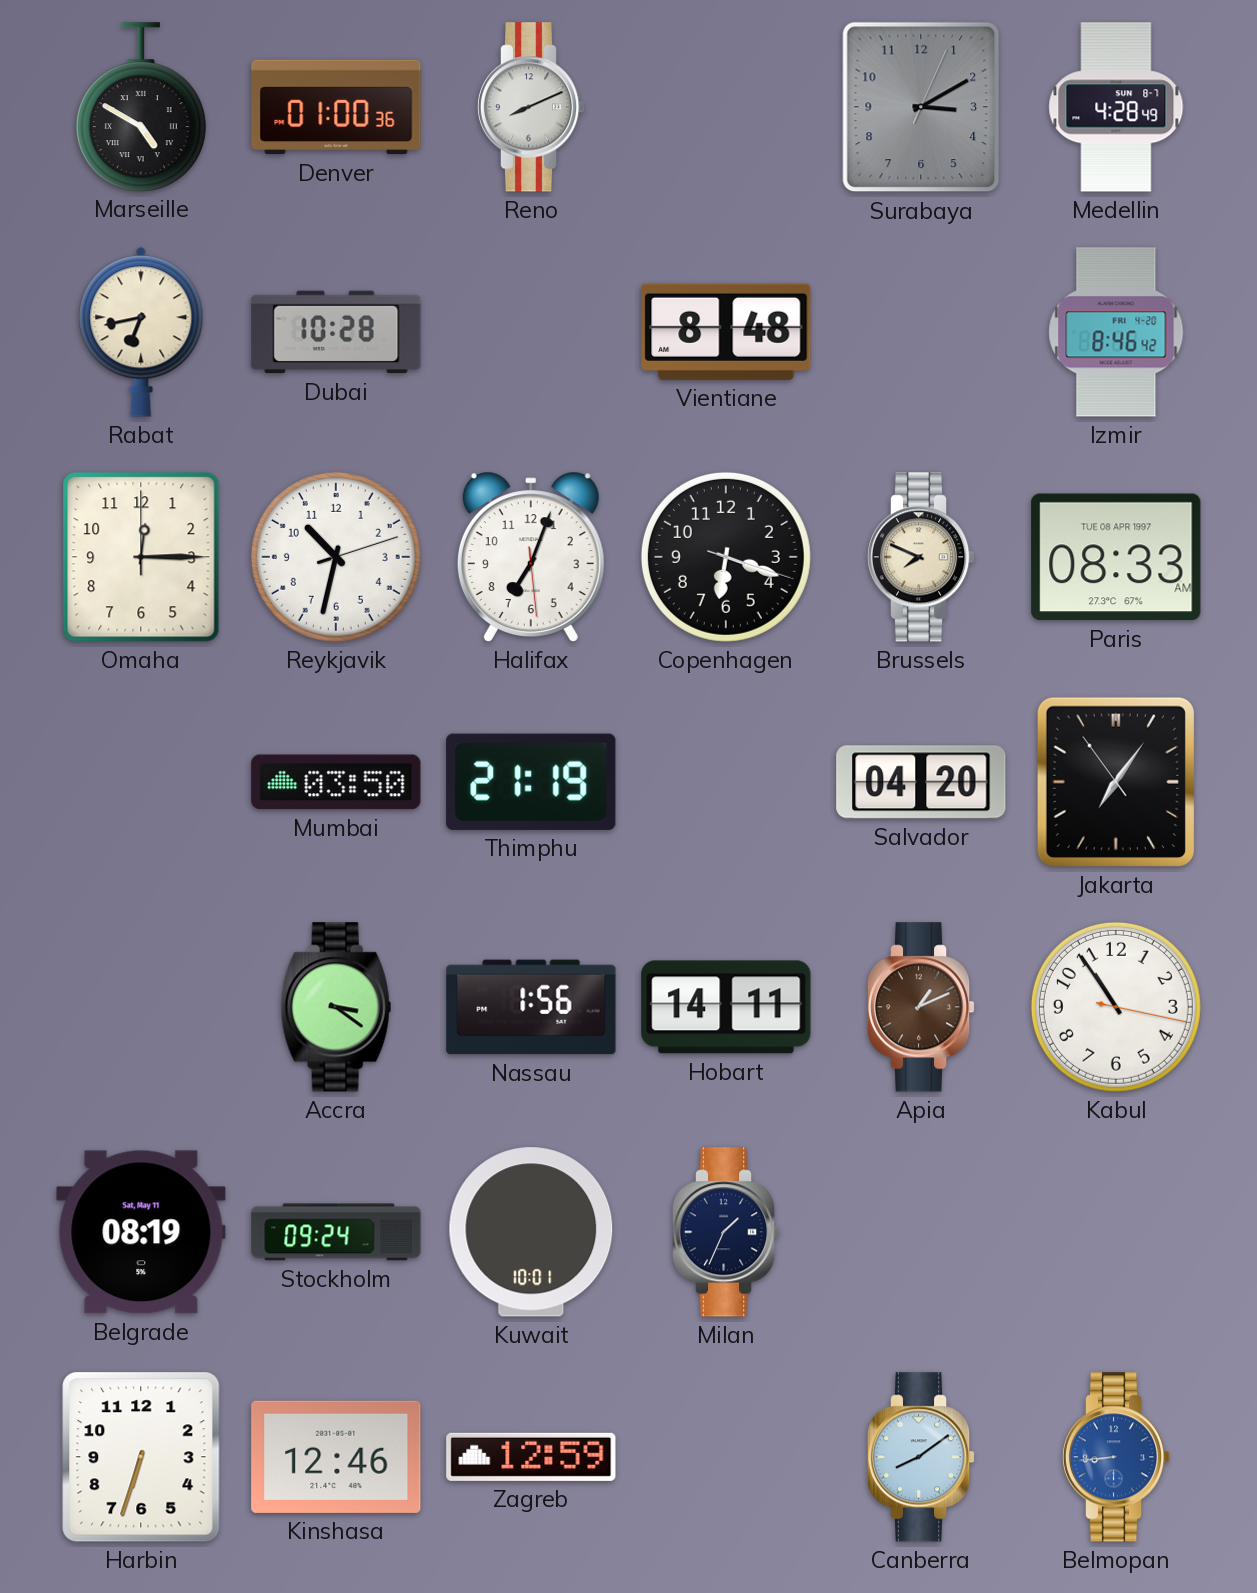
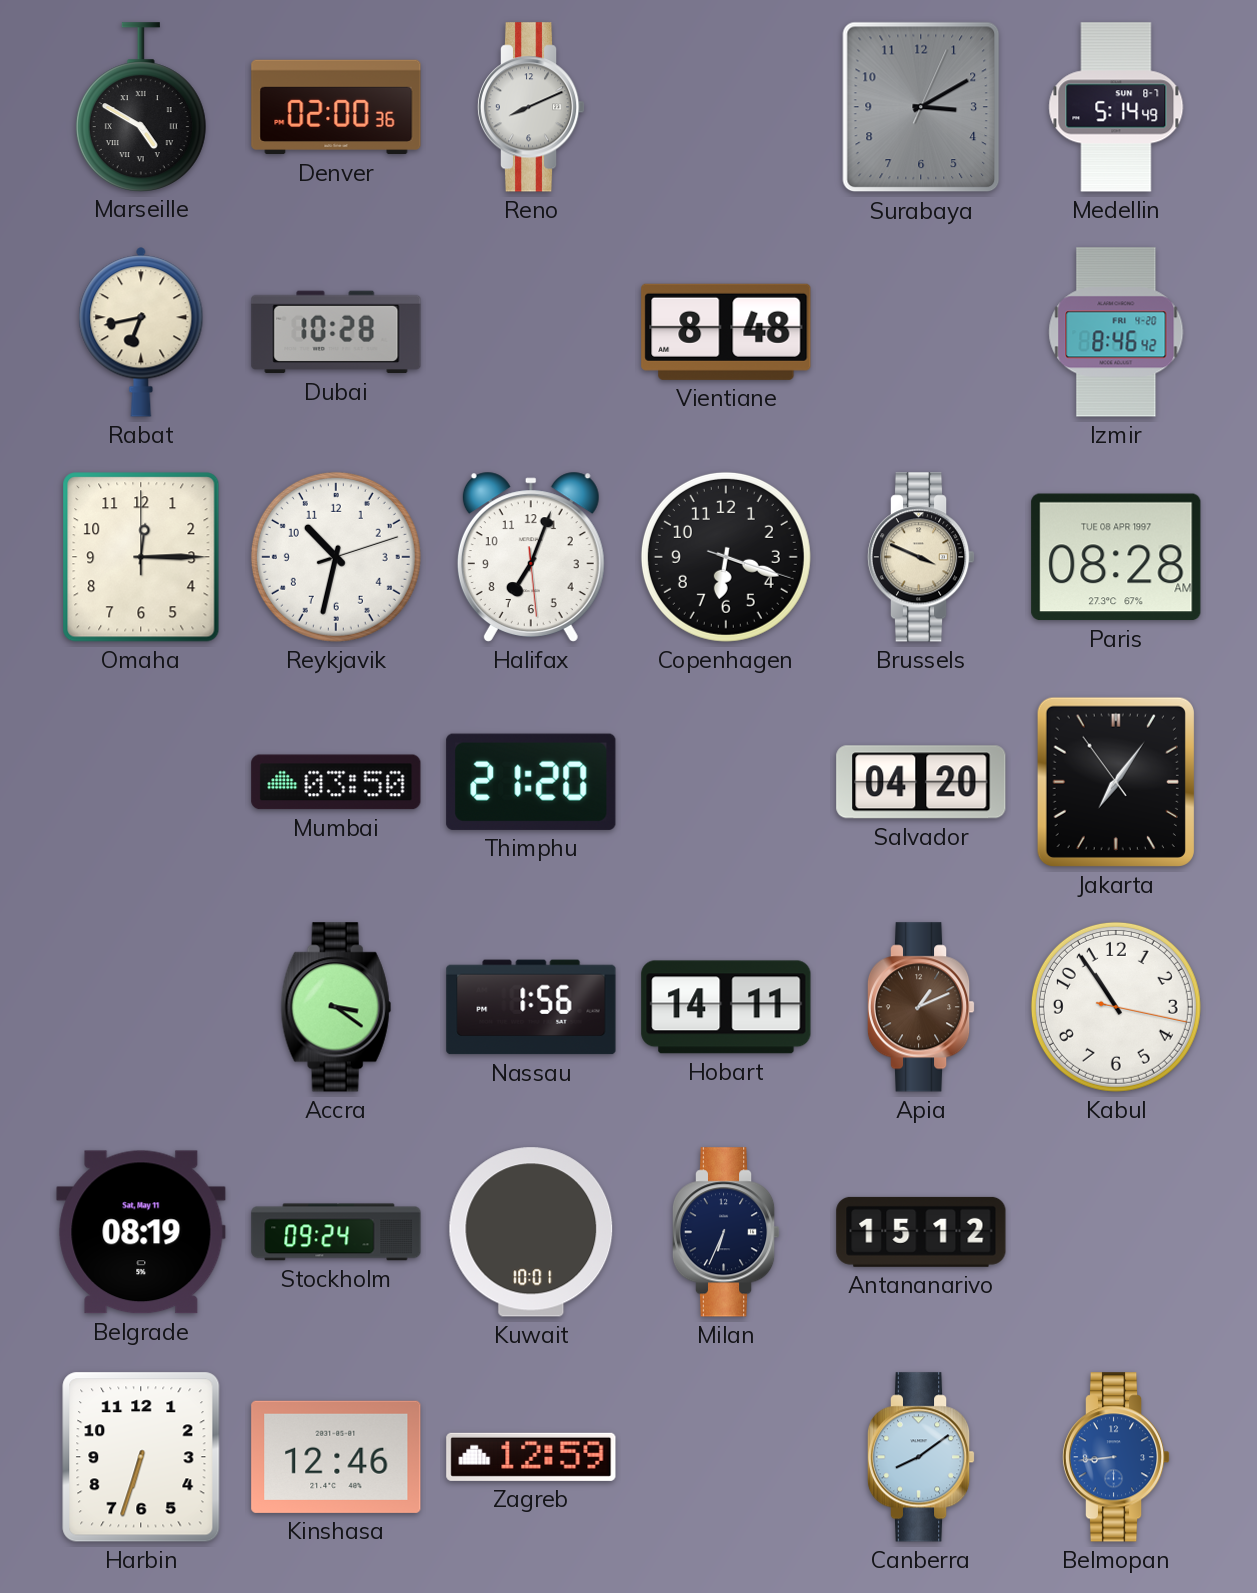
Denver: 01:00 -> 02:00 (336, 107)
Medellin: 4:28 -> 5:14 (1116, 107)
Brussels: 7:49 -> 3:49 (921, 557)
Paris: 08:33 -> 08:28 (1116, 557)
Thimphu: 21:19 -> 21:20 (531, 782)
Milan: 1:34 -> 6:34 (726, 1232)
Antananarivo: none -> 15:12 (921, 1232)
